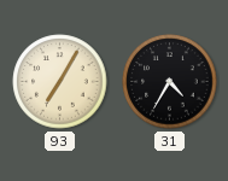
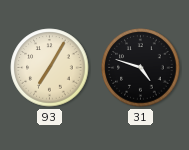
31: 4:35 -> 4:48 (141, 68)
